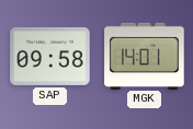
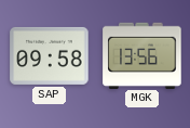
MGK: 14:01 -> 13:56 (142, 55)
